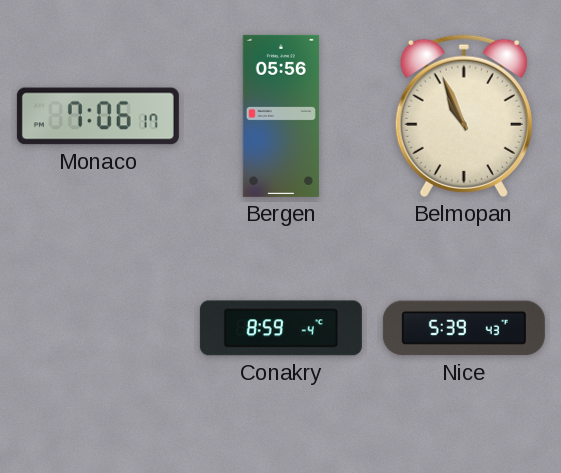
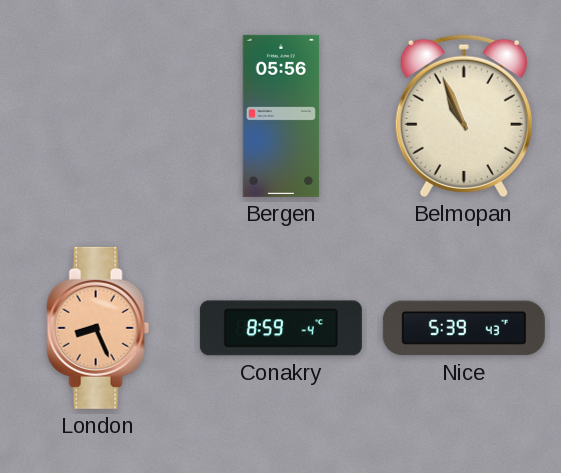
Monaco: 7:06 -> none (98, 116)
London: none -> 8:26 (98, 328)
